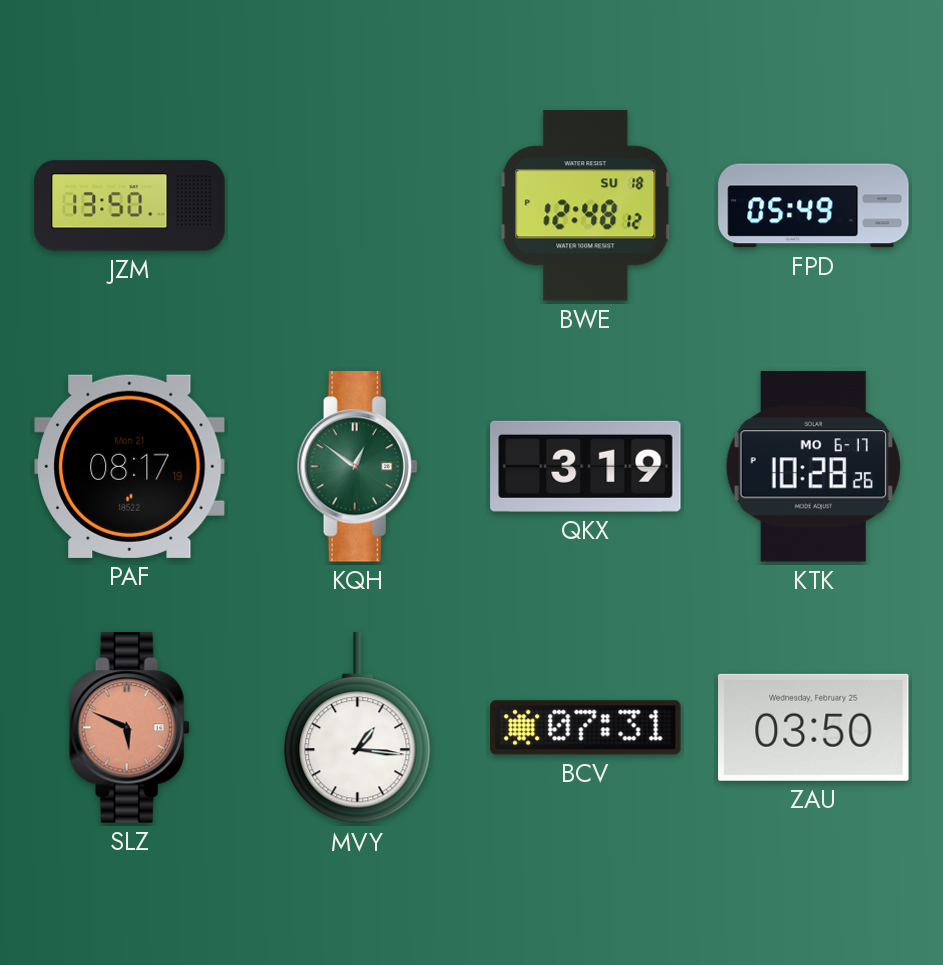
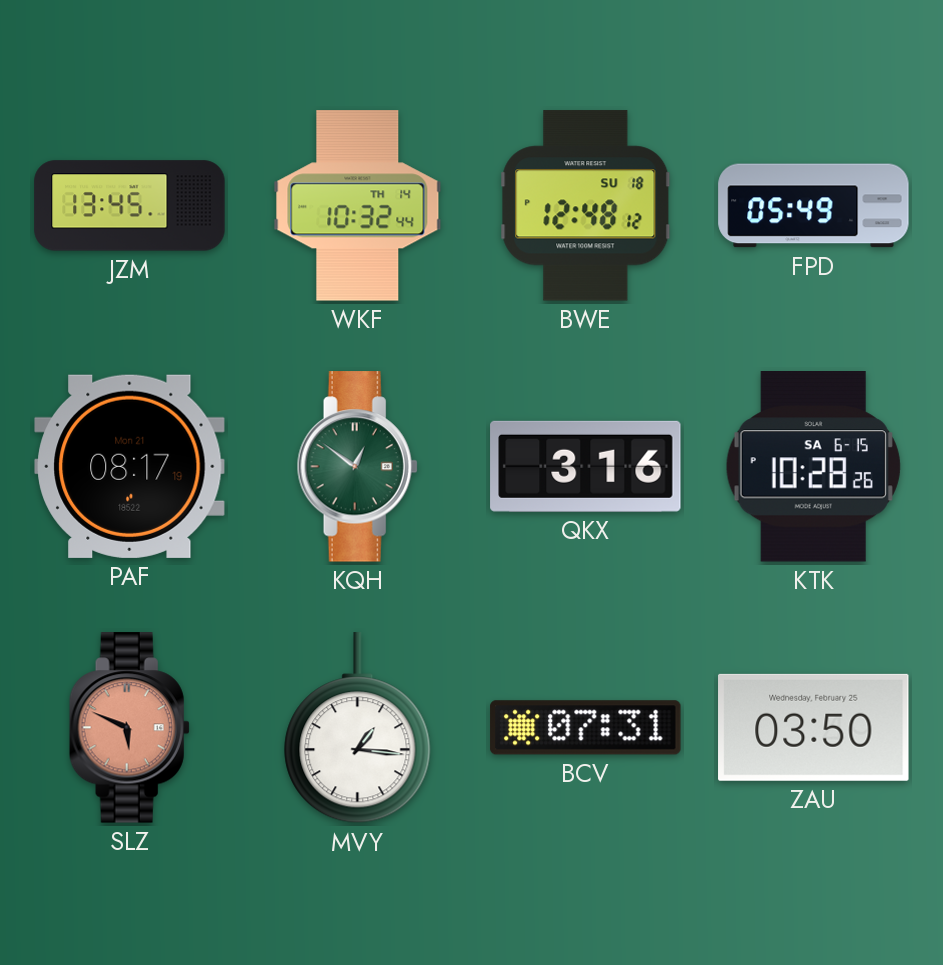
JZM: 13:50 -> 13:45 (130, 206)
WKF: none -> 10:32 (358, 206)
QKX: 3:19 -> 3:16 (586, 466)
KTK date: MO 6-17 -> SA 6-15 (813, 467)
